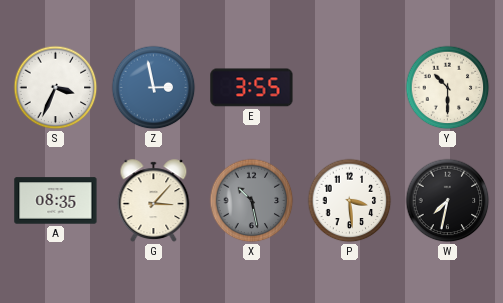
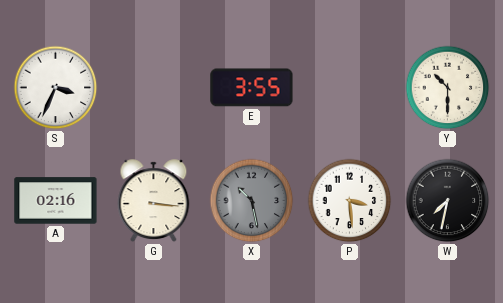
Z: 2:58 -> none (154, 88)
A: 08:35 -> 02:16 (56, 201)
G: 3:07 -> 3:16 (154, 201)
